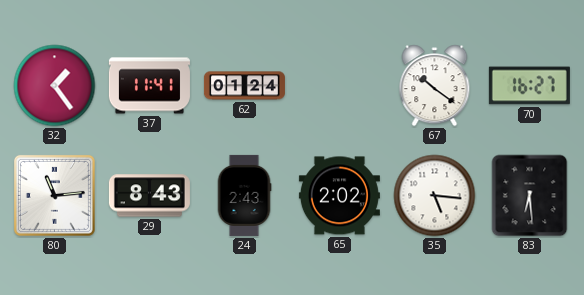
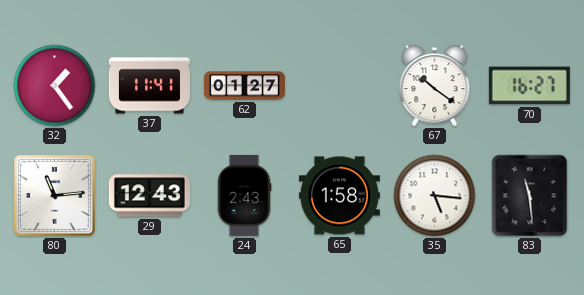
62: 01:24 -> 01:27 (244, 86)
29: 8:43 -> 12:43 (149, 196)
65: 2:02 -> 1:58 (339, 196)
83: 6:29 -> 11:29 (530, 196)
